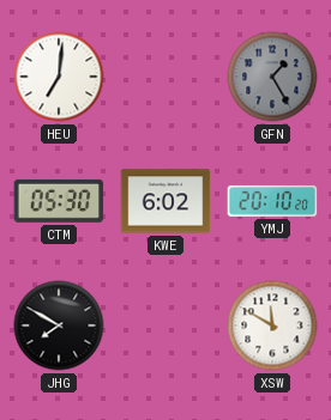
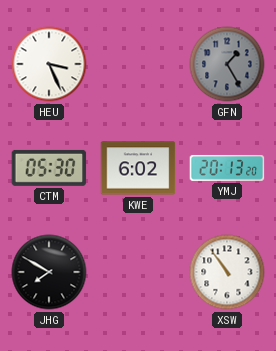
HEU: 7:01 -> 3:26 (49, 64)
YMJ: 20:10 -> 20:13 (227, 168)
XSW: 11:50 -> 10:54 (227, 272)
